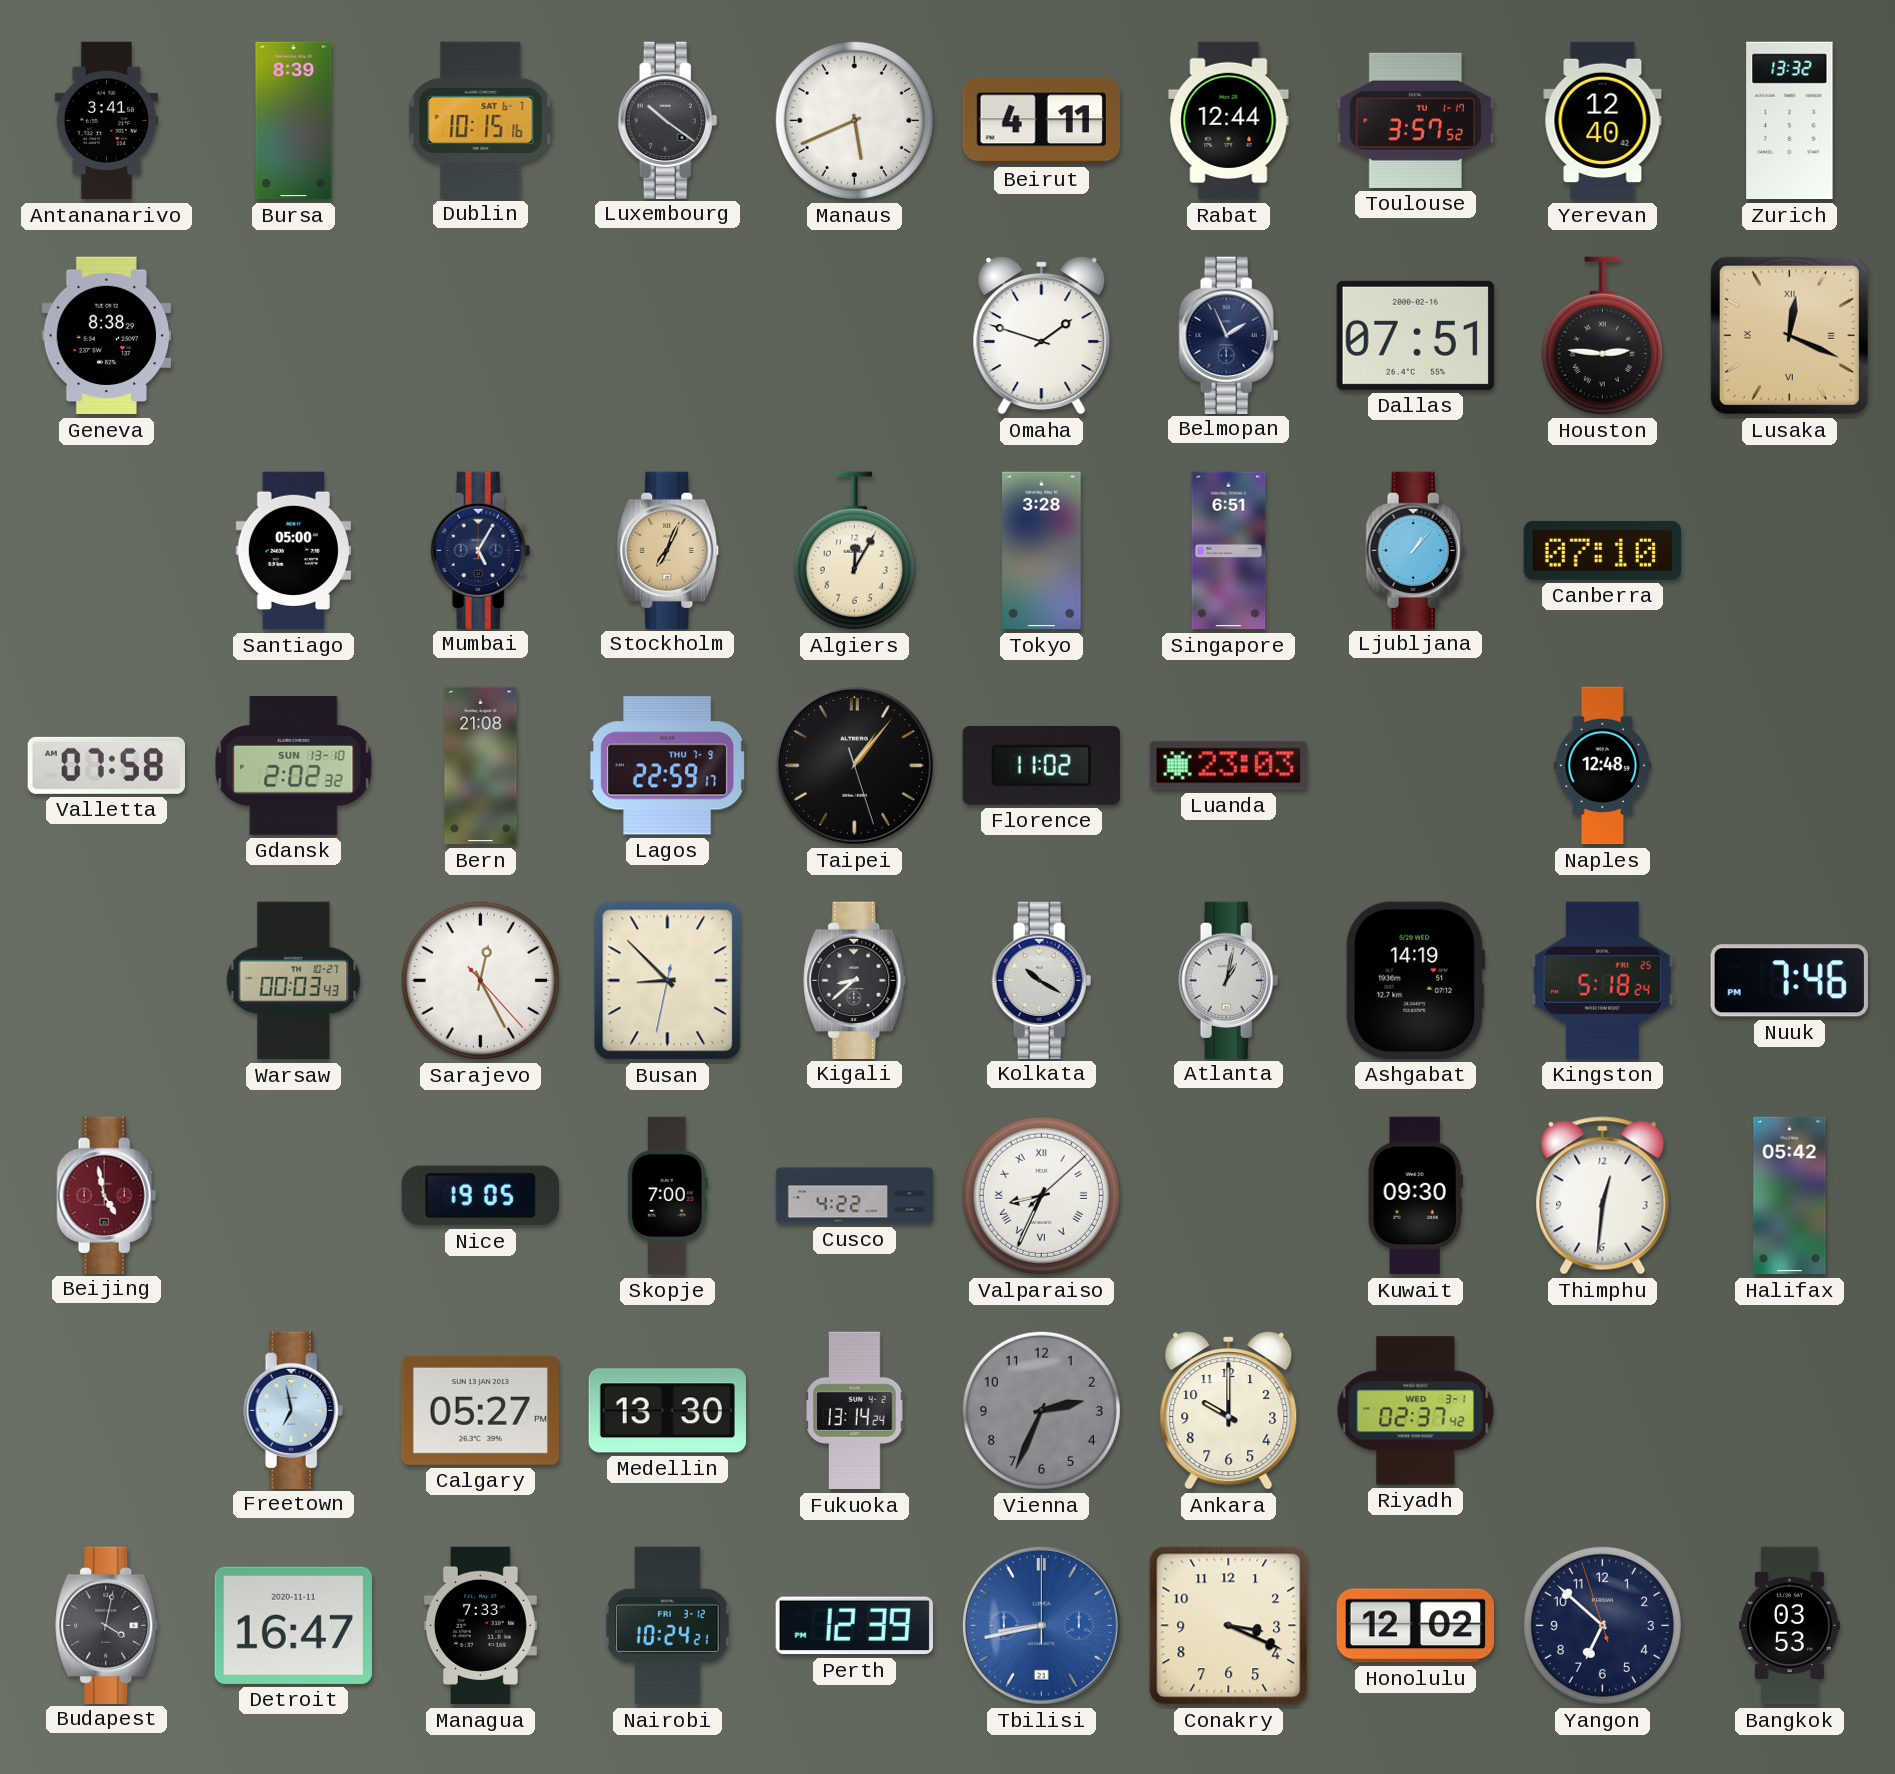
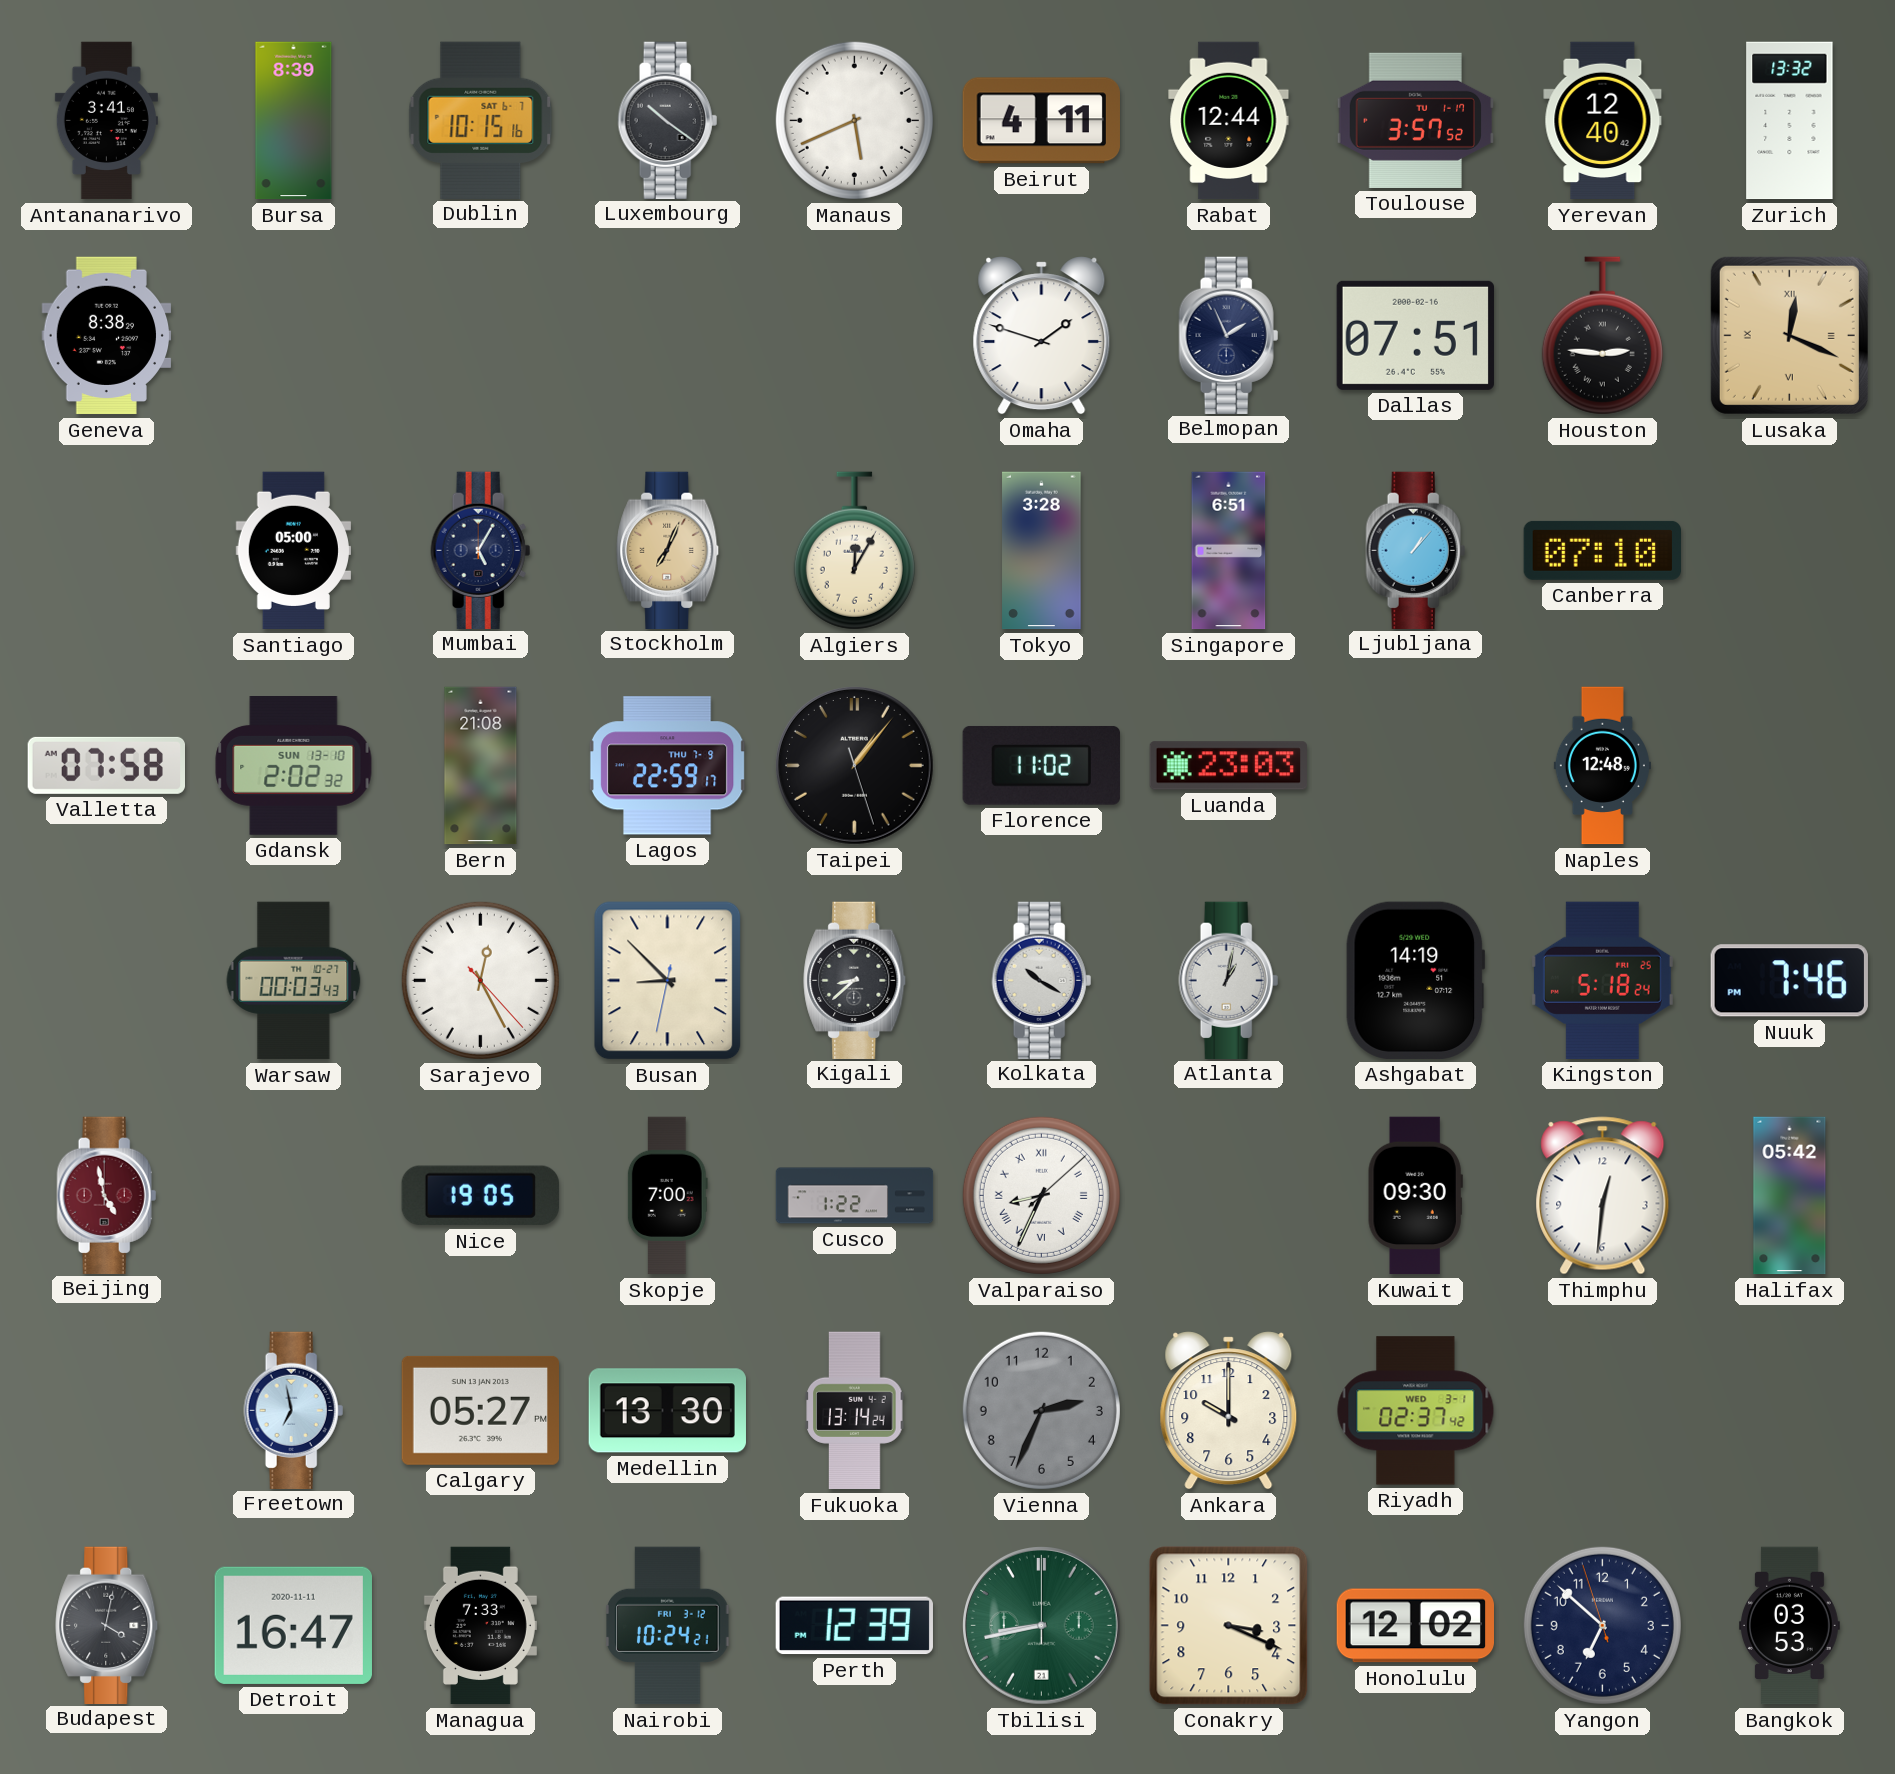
Cusco: 4:22 -> 1:22 (855, 1196)
Tbilisi dial: blue -> green (1042, 1626)
